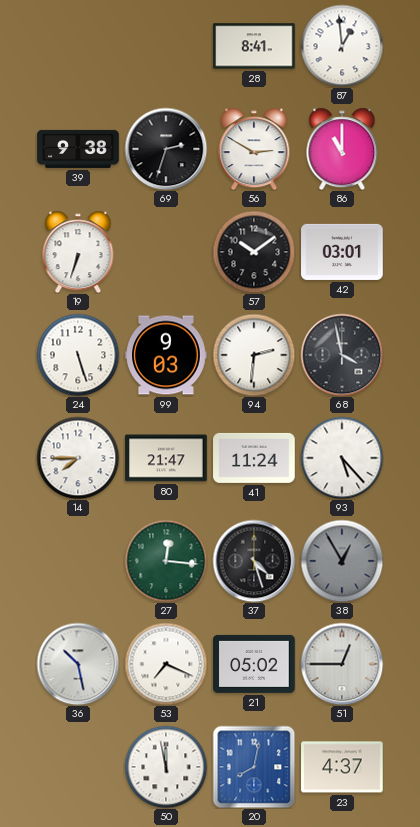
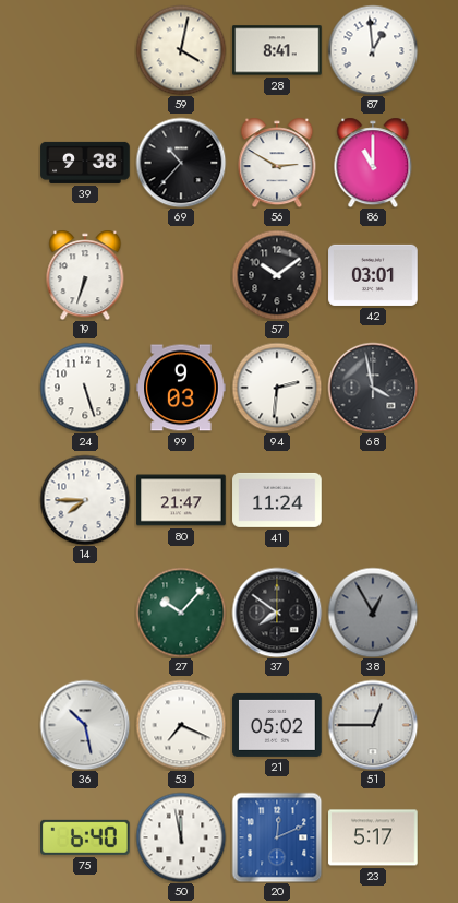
59: none -> 4:02 (181, 50)
69: 2:33 -> 10:37 (181, 163)
93: 5:23 -> none (342, 458)
27: 12:16 -> 10:07 (181, 613)
37: 4:27 -> 7:51 (277, 613)
75: none -> 6:40 (86, 837)
20: 8:02 -> 12:11 (277, 837)
23: 4:37 -> 5:17 (373, 837)
